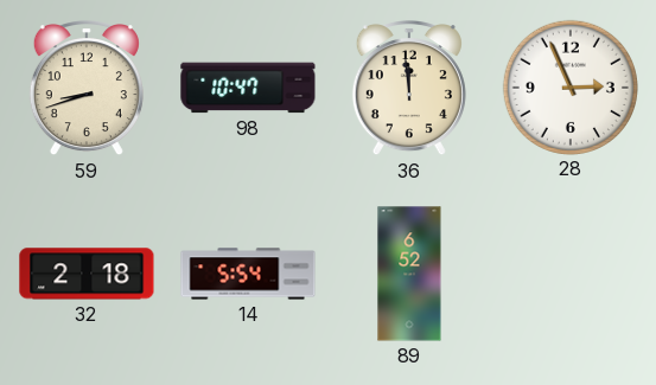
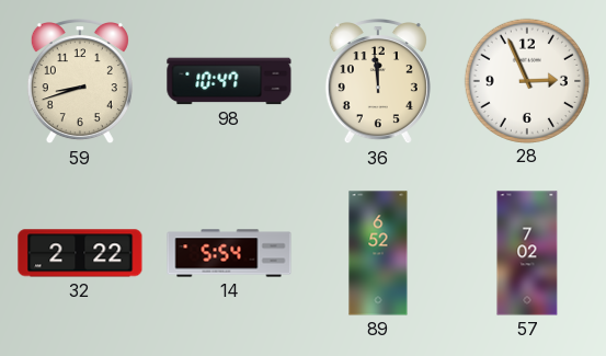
32: 2:18 -> 2:22 (80, 253)
57: none -> 7:02 (527, 253)
